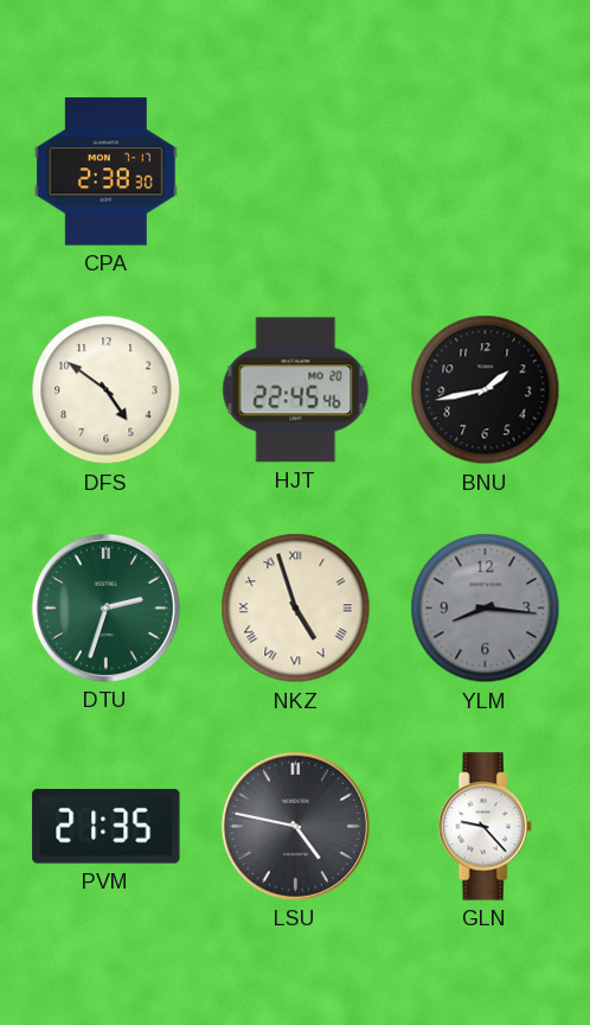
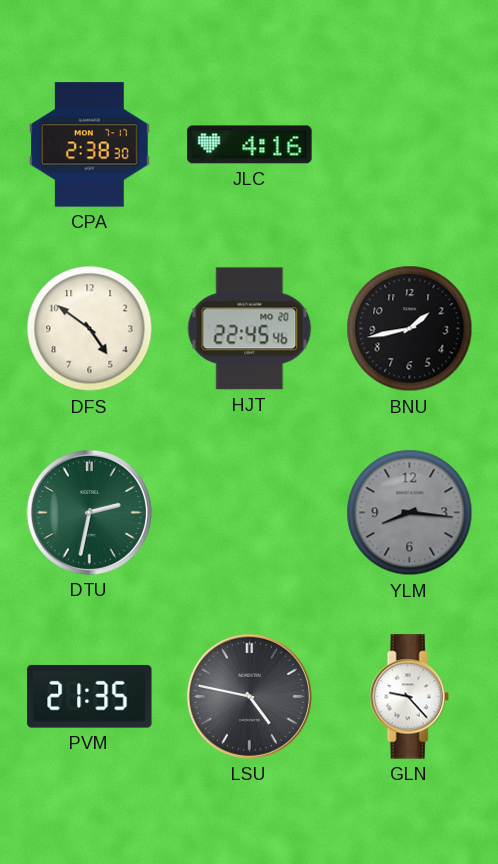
JLC: none -> 4:16 (250, 145)
DTU: 2:33 -> 2:32 (89, 512)
NKZ: 4:57 -> none (296, 609)
